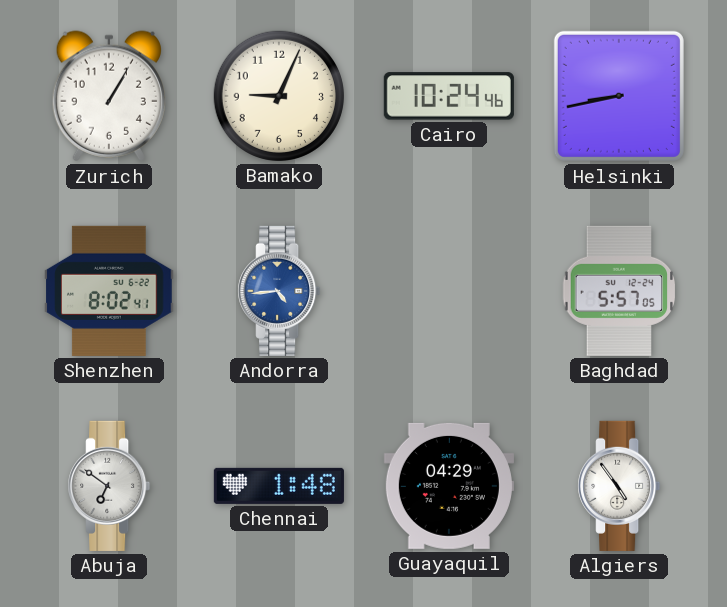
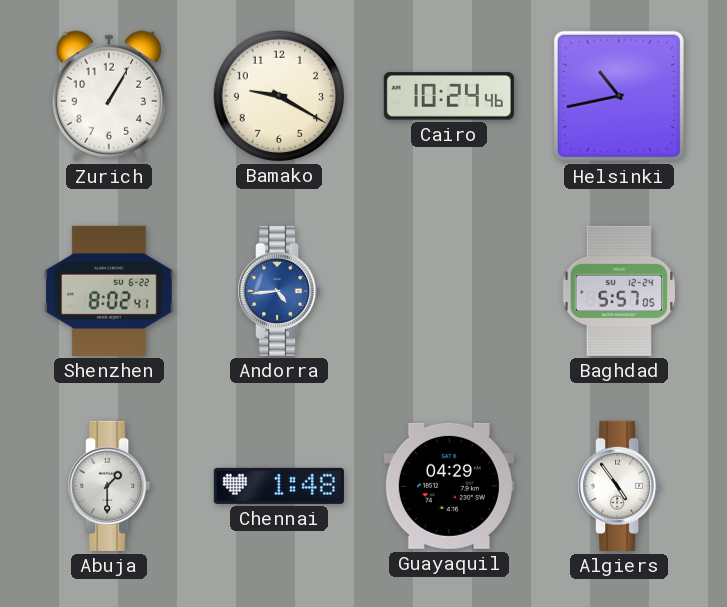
Bamako: 9:04 -> 9:20 (279, 96)
Helsinki: 8:43 -> 10:43 (619, 96)
Abuja: 6:51 -> 1:30 (109, 486)
